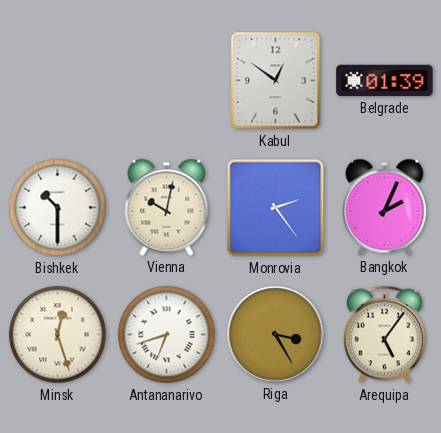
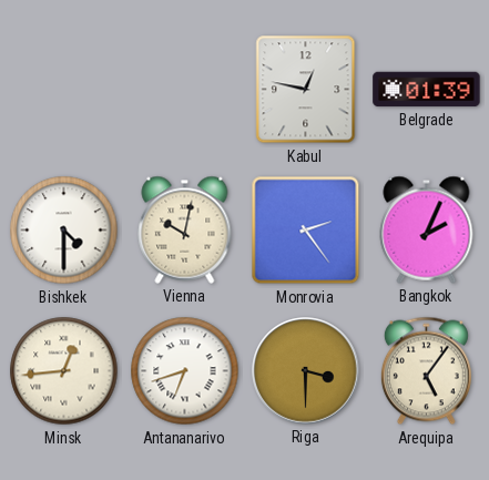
Kabul: 12:51 -> 12:47 (306, 90)
Bishkek: 10:30 -> 4:30 (64, 231)
Minsk: 12:27 -> 12:44 (64, 371)
Riga: 3:25 -> 3:30 (306, 371)
